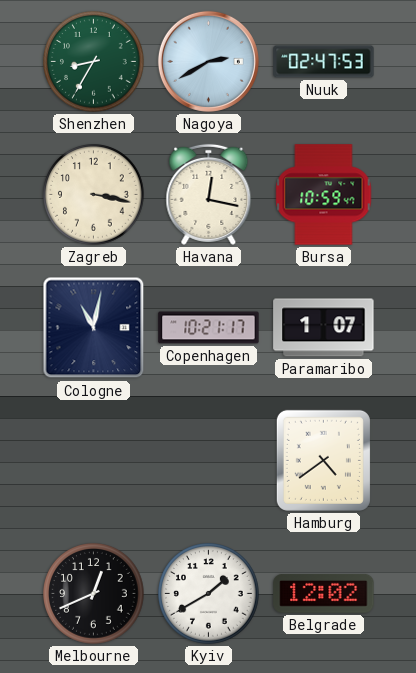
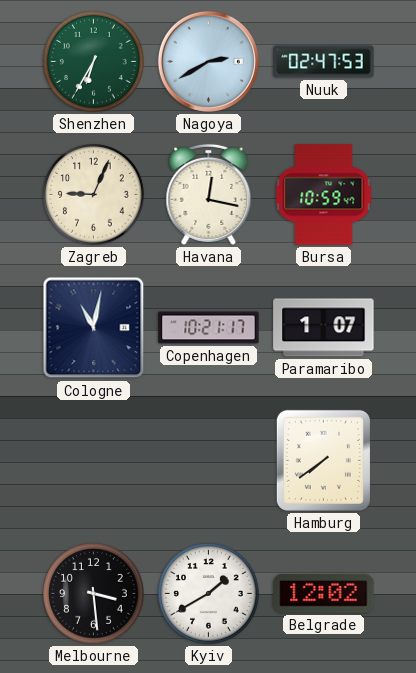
Shenzhen: 8:35 -> 6:35 (94, 62)
Zagreb: 3:17 -> 9:04 (94, 195)
Hamburg: 4:39 -> 7:39 (323, 460)
Melbourne: 12:41 -> 3:29 (94, 594)
